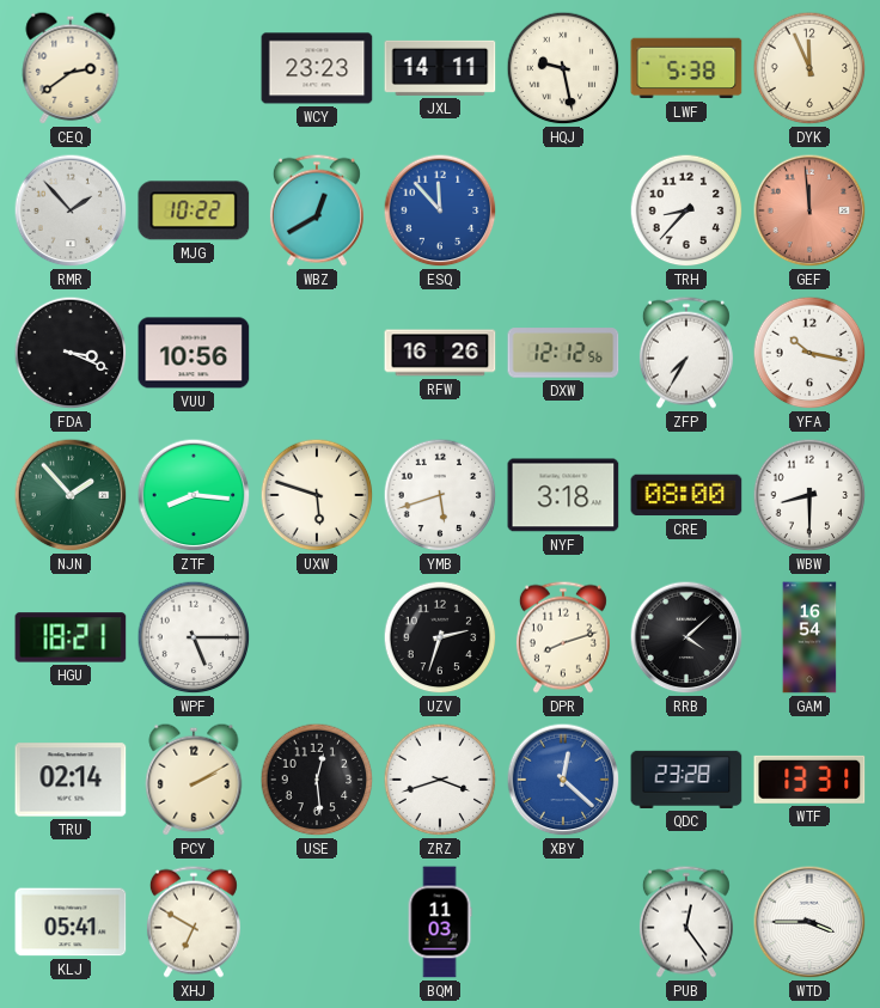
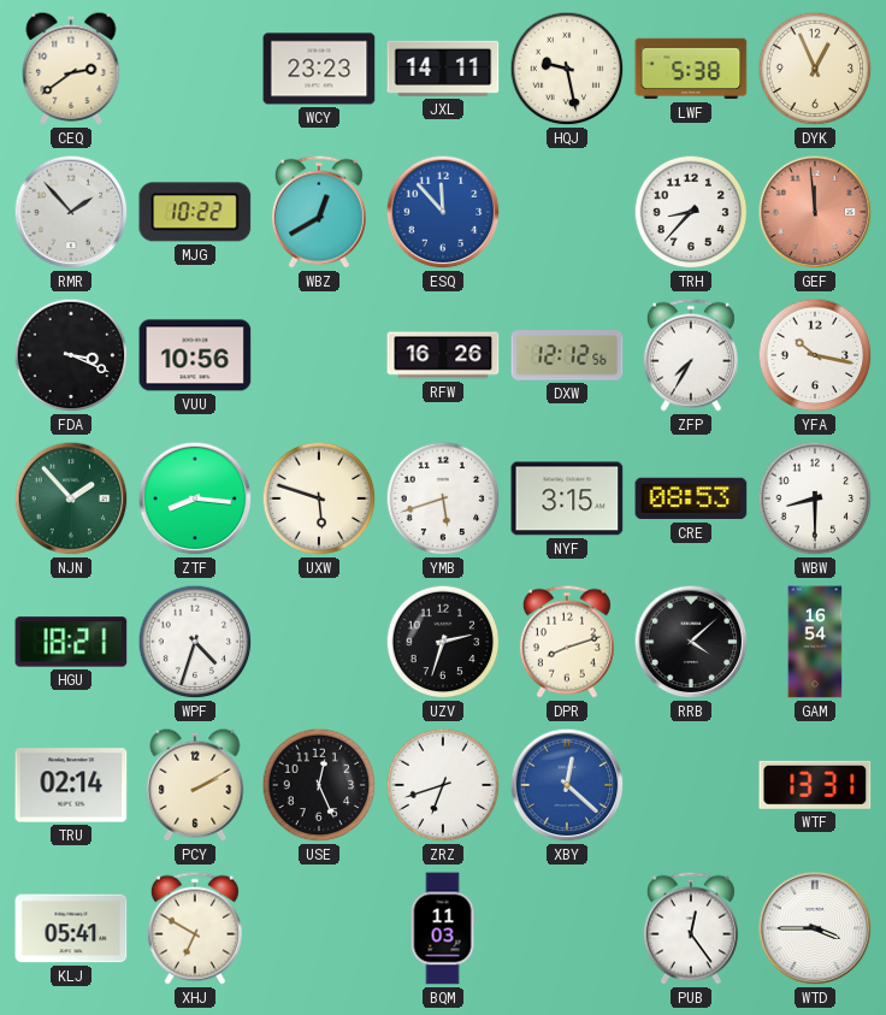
DYK: 11:56 -> 12:56 (815, 69)
NYF: 3:18 -> 3:15 (567, 498)
CRE: 08:00 -> 08:53 (691, 498)
WPF: 5:15 -> 4:33 (195, 642)
USE: 12:29 -> 12:26 (319, 785)
ZRZ: 3:42 -> 6:42 (443, 785)
QDC: 23:28 -> none (686, 780)
